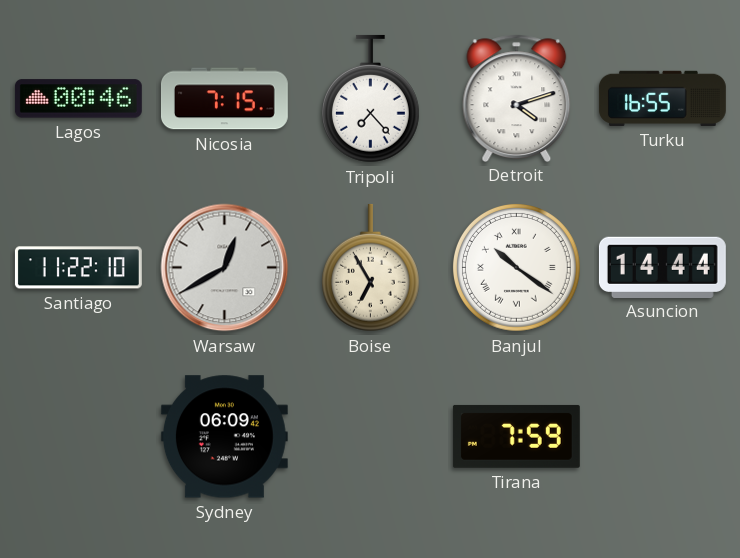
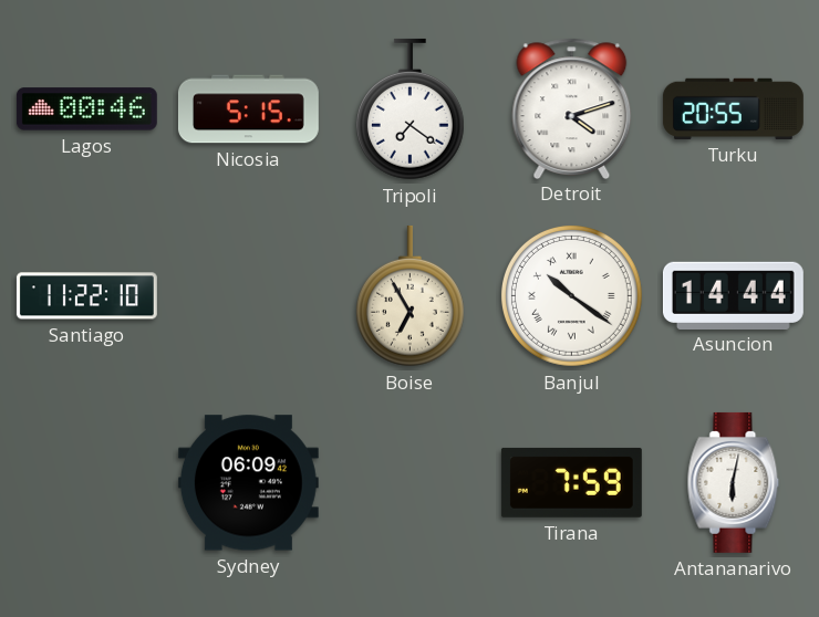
Nicosia: 7:15 -> 5:15 (248, 109)
Tripoli: 7:23 -> 7:21 (409, 109)
Turku: 16:55 -> 20:55 (733, 108)
Warsaw: 12:40 -> none (225, 268)
Antananarivo: none -> 6:02 (734, 482)
